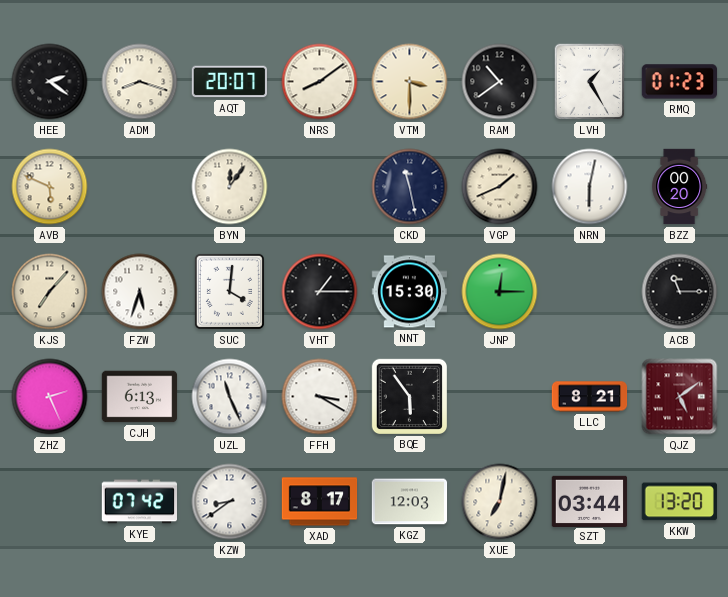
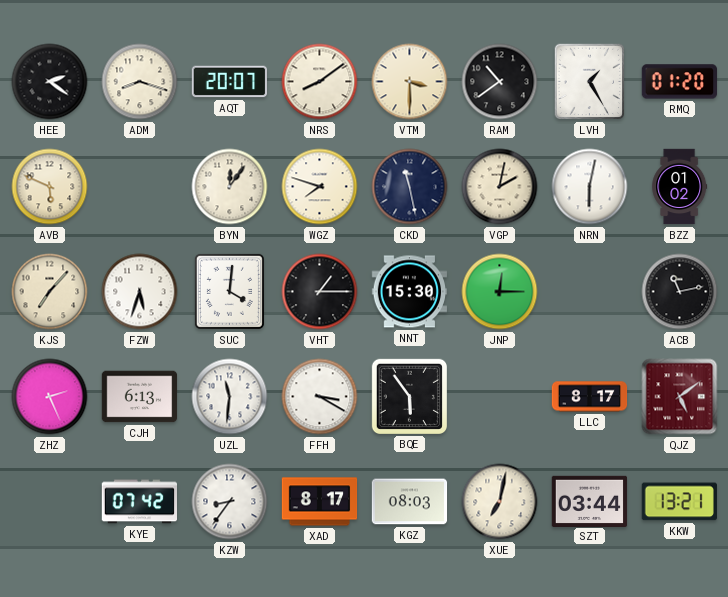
RMQ: 01:23 -> 01:20 (680, 82)
WGZ: none -> 7:48 (320, 187)
VGP: 1:41 -> 2:02 (500, 187)
BZZ: 00:20 -> 01:02 (680, 187)
ACB: 11:15 -> 11:13 (680, 292)
UZL: 11:26 -> 11:31 (230, 397)
LLC: 8:21 -> 8:17 (590, 397)
KZW: 8:39 -> 8:36 (230, 502)
KGZ: 12:03 -> 08:03 (410, 502)
KKW: 13:20 -> 13:21 (679, 502)
